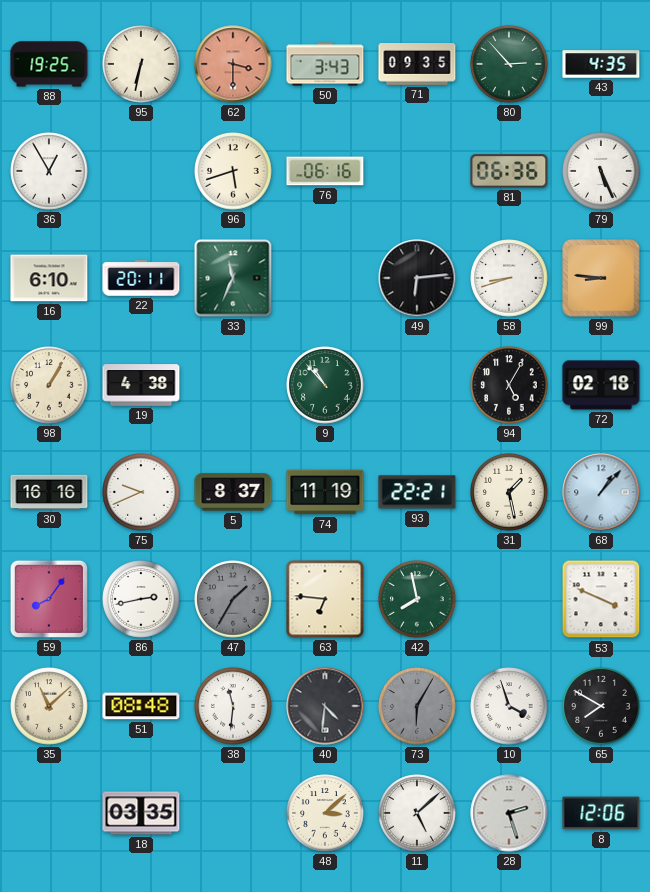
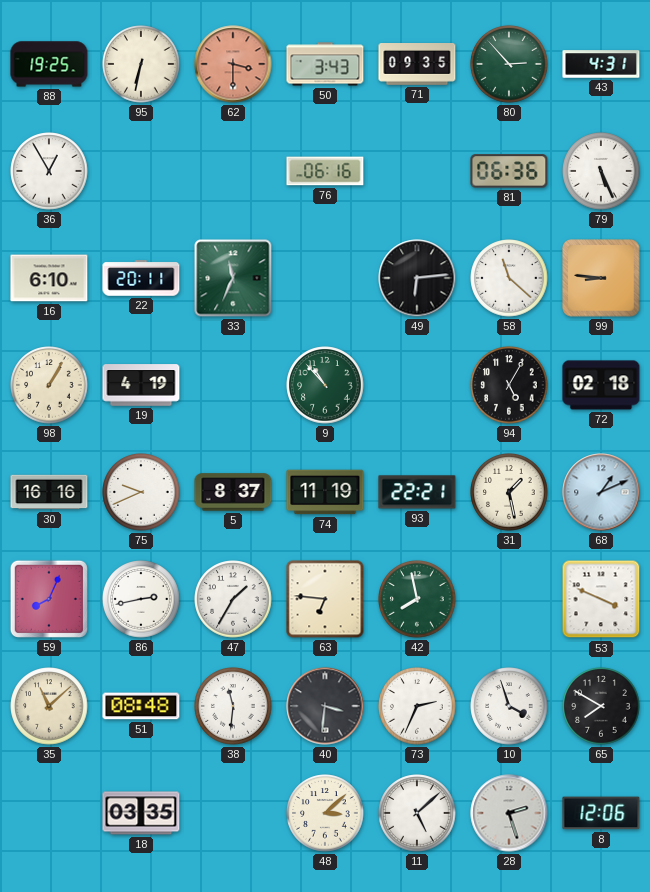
43: 4:35 -> 4:31 (601, 64)
96: 5:42 -> none (233, 171)
58: 8:42 -> 11:22 (509, 278)
19: 4:38 -> 4:19 (141, 385)
68: 1:07 -> 1:11 (601, 492)
59: 8:06 -> 8:04 (49, 599)
47 dial: grey -> white (233, 599)
40: 4:31 -> 3:31 (325, 706)
73: 6:05 -> 2:34 (417, 706)
73 dial: grey -> white (417, 706)
